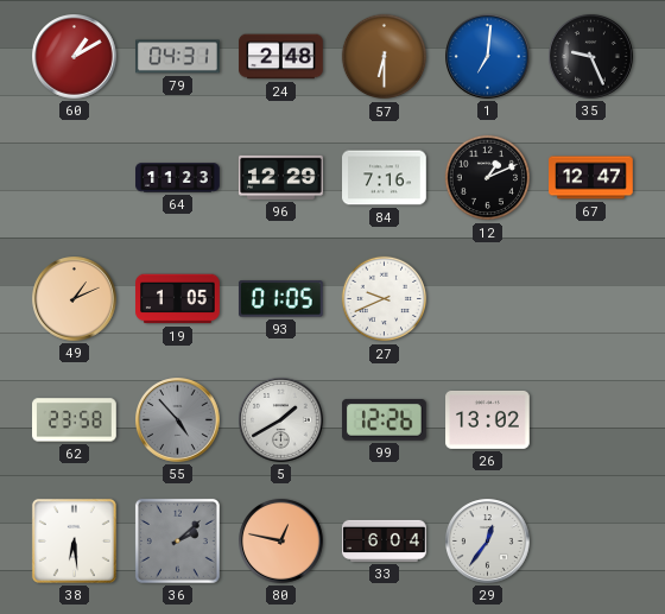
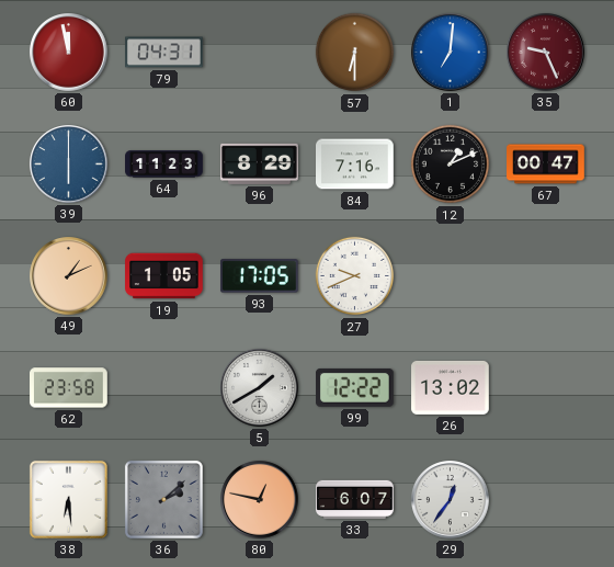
60: 1:10 -> 11:58 (69, 53)
24: 2:48 -> none (281, 57)
35 dial: black -> burgundy (546, 53)
39: none -> 6:00 (69, 165)
96: 12:29 -> 8:29 (260, 163)
67: 12:47 -> 00:47 (546, 165)
93: 01:05 -> 17:05 (259, 276)
55: 4:53 -> none (178, 420)
99: 12:26 -> 12:22 (355, 388)
33: 6:04 -> 6:07 (355, 499)
